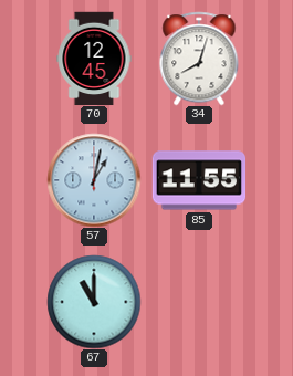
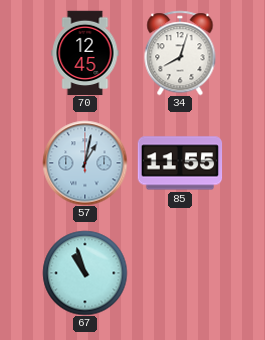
67: 11:00 -> 10:57 (85, 273)
